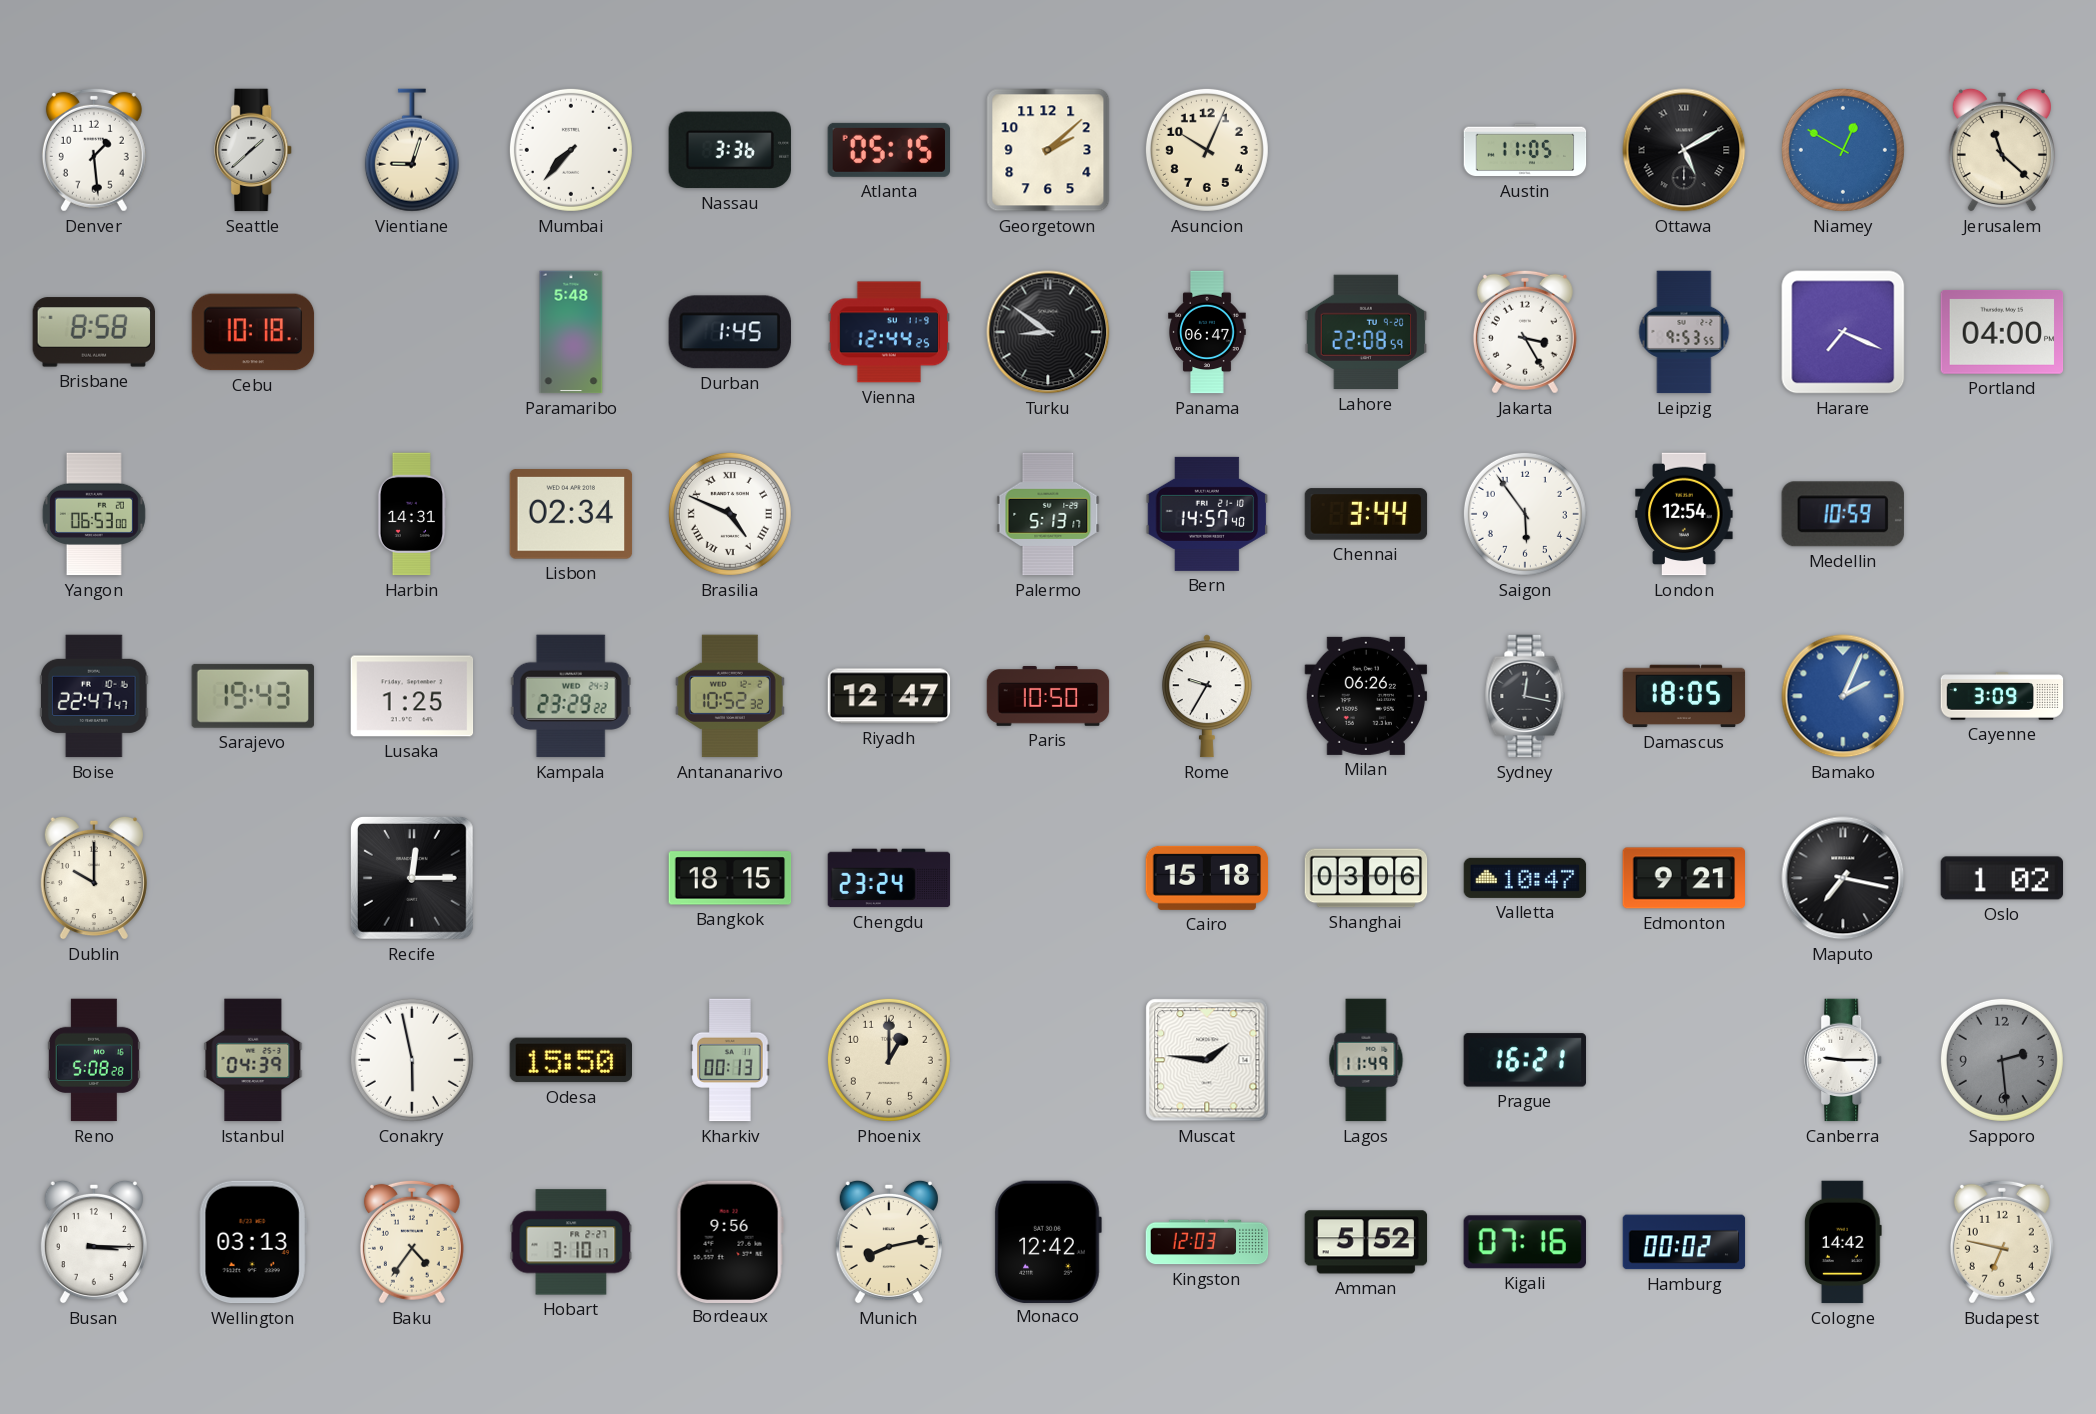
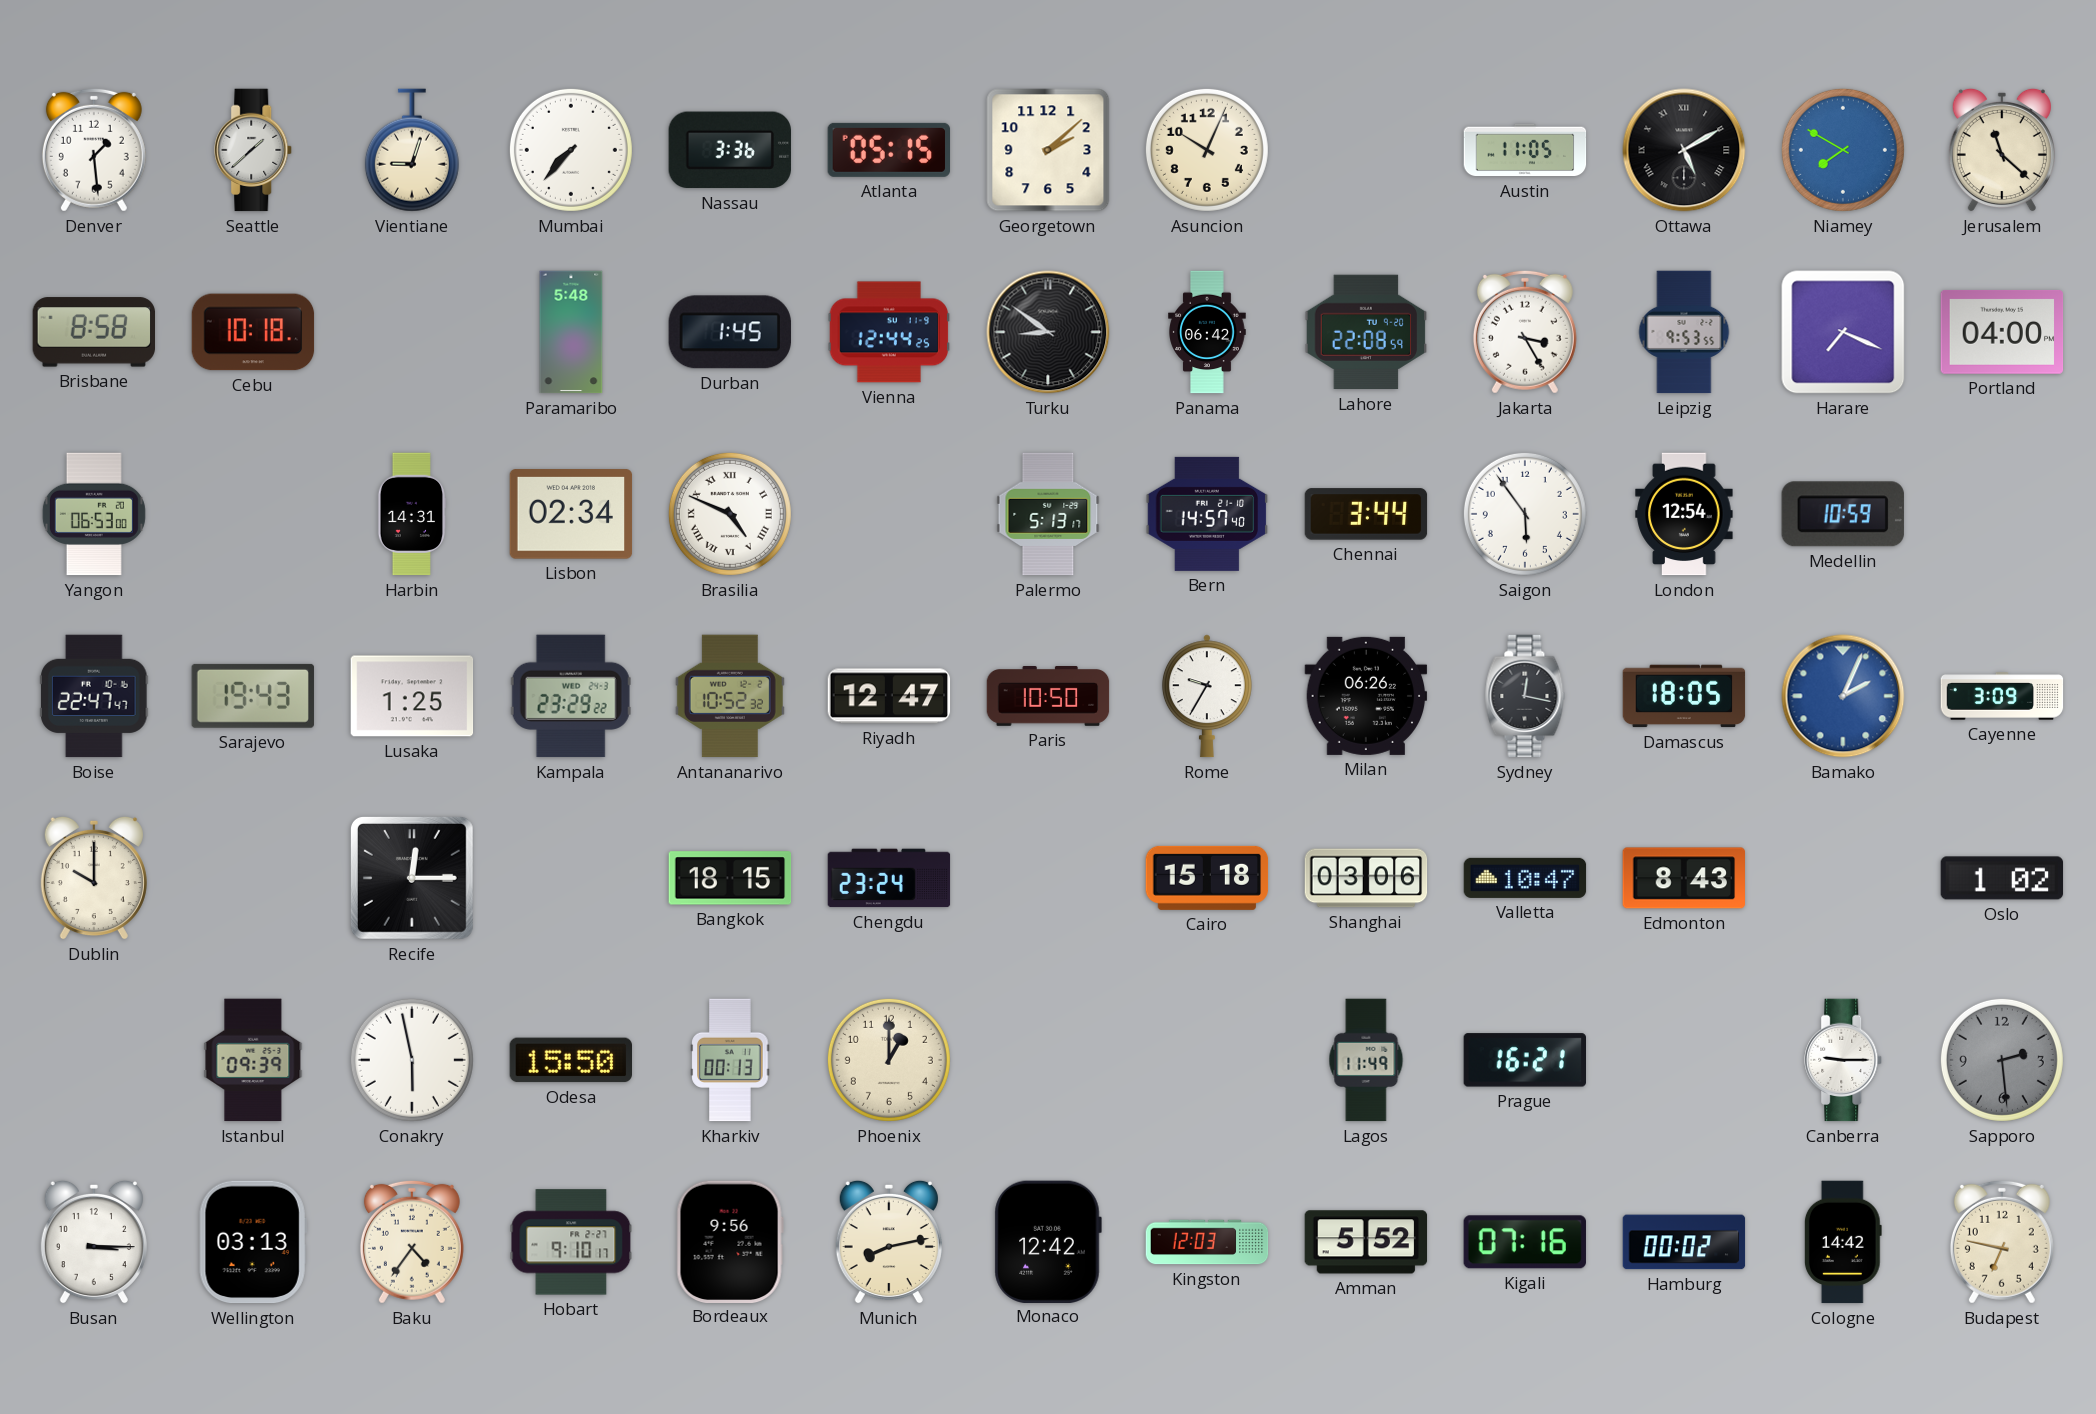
Niamey: 12:50 -> 7:50 (1843, 150)
Panama: 06:47 -> 06:42 (1207, 332)
Edmonton: 9:21 -> 8:43 (1684, 878)
Maputo: 7:17 -> none (1843, 878)
Reno: 5:08 -> none (94, 1060)
Istanbul: 04:39 -> 09:39 (253, 1060)
Muscat: 1:46 -> none (1207, 1060)
Hobart: 3:10 -> 9:10 (571, 1242)
